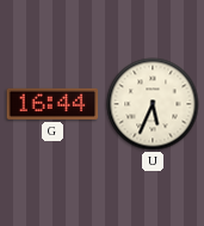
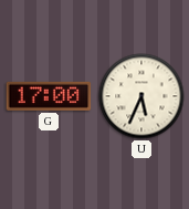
G: 16:44 -> 17:00 (49, 96)
